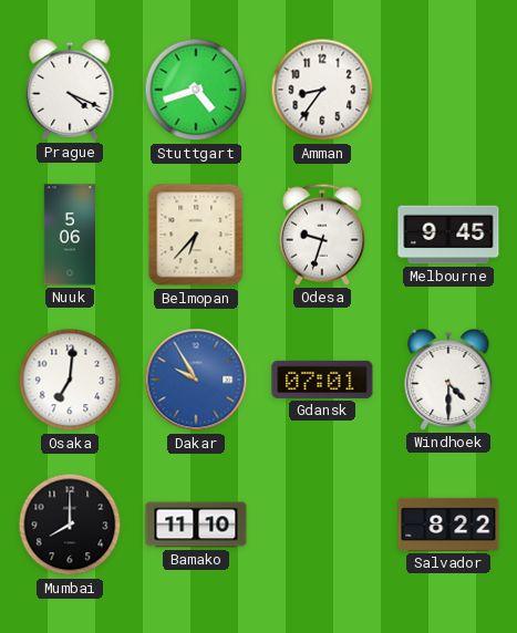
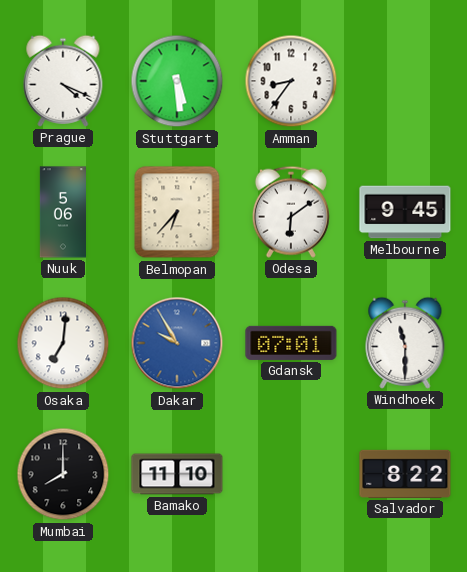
Stuttgart: 4:42 -> 5:29 (177, 81)
Odesa: 9:33 -> 6:09 (291, 212)
Windhoek: 4:30 -> 11:30 (405, 343)
